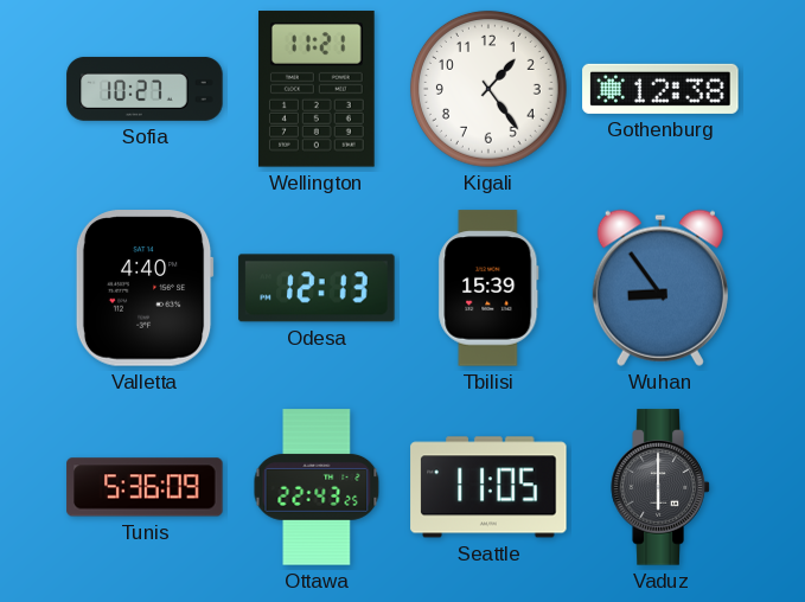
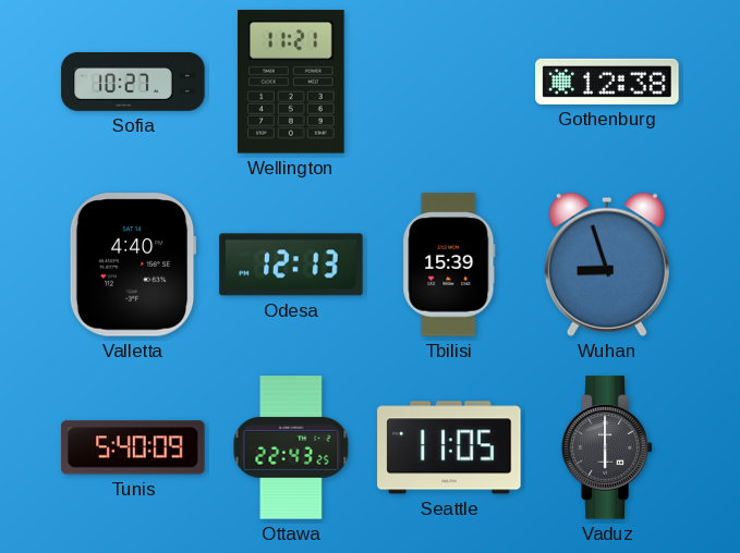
Kigali: 1:24 -> none (488, 89)
Wuhan: 8:54 -> 8:57 (607, 265)
Tunis: 5:36 -> 5:40 (133, 447)
